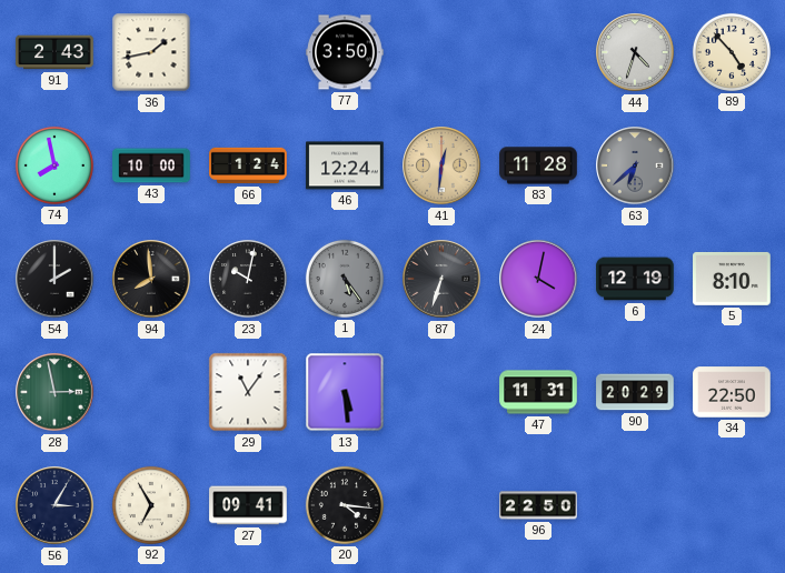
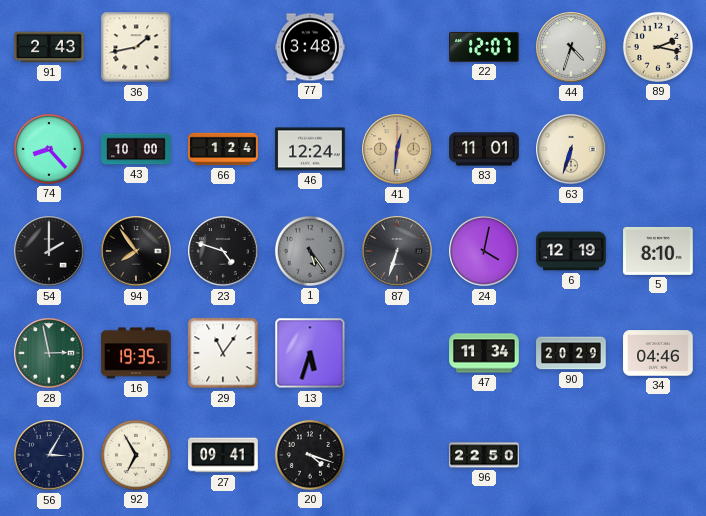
77: 3:50 -> 3:48 (310, 47)
22: none -> 12:07 (484, 47)
89: 4:53 -> 2:17 (658, 47)
74: 7:58 -> 8:23 (49, 149)
83: 11:28 -> 11:01 (484, 149)
63: 6:38 -> 6:33 (571, 149)
63 dial: grey -> cream (571, 149)
94: 7:59 -> 7:54 (136, 251)
23: 10:02 -> 4:48 (223, 251)
16: none -> 19:35 (136, 353)
13: 5:29 -> 5:33 (310, 353)
47: 11:31 -> 11:34 (484, 353)
34: 22:50 -> 04:46 (658, 353)
20: 4:16 -> 4:18 (310, 455)
